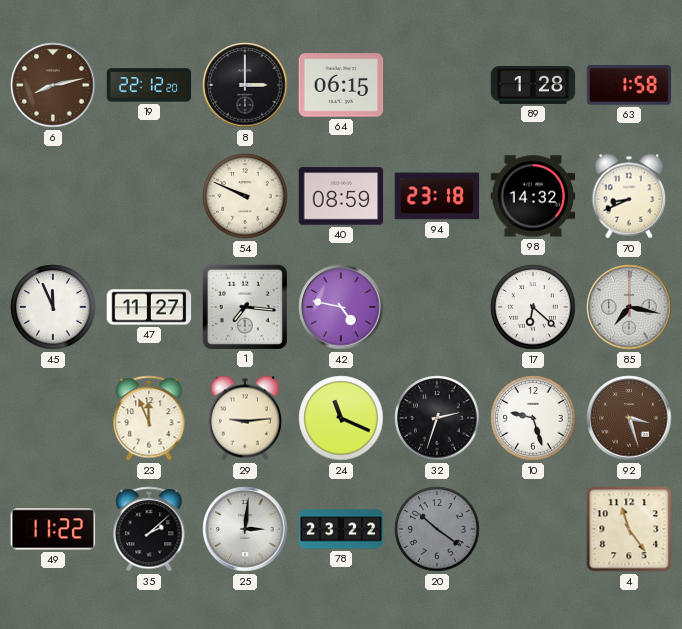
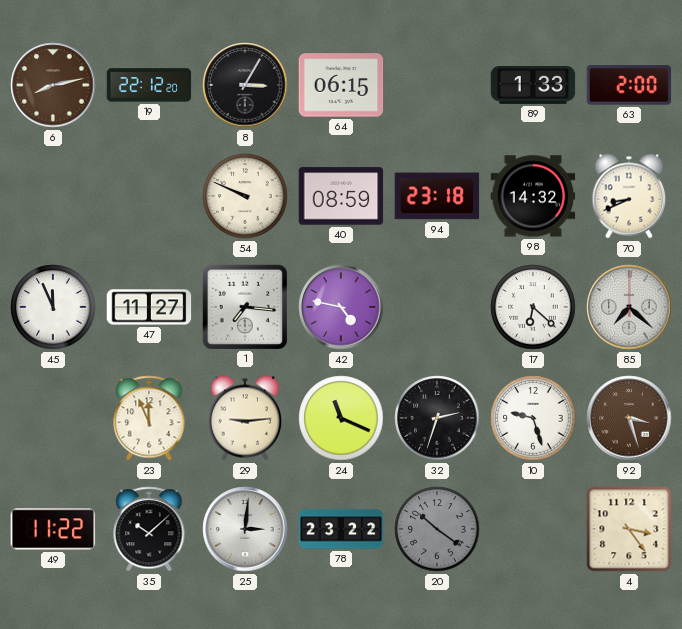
8: 3:00 -> 3:05 (245, 85)
89: 1:28 -> 1:33 (533, 86)
63: 1:58 -> 2:00 (629, 85)
85: 7:17 -> 7:22 (629, 307)
35: 2:08 -> 10:08 (149, 529)
4: 11:24 -> 3:24 (629, 529)
